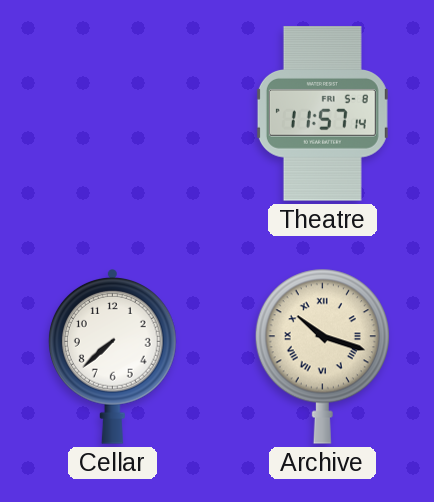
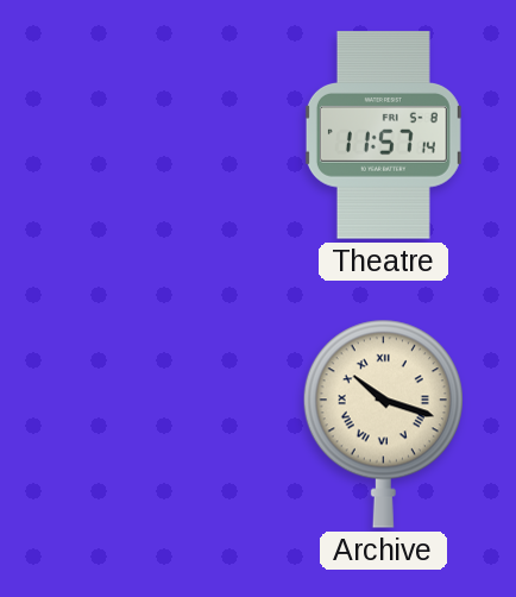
Cellar: 7:38 -> none (113, 357)
